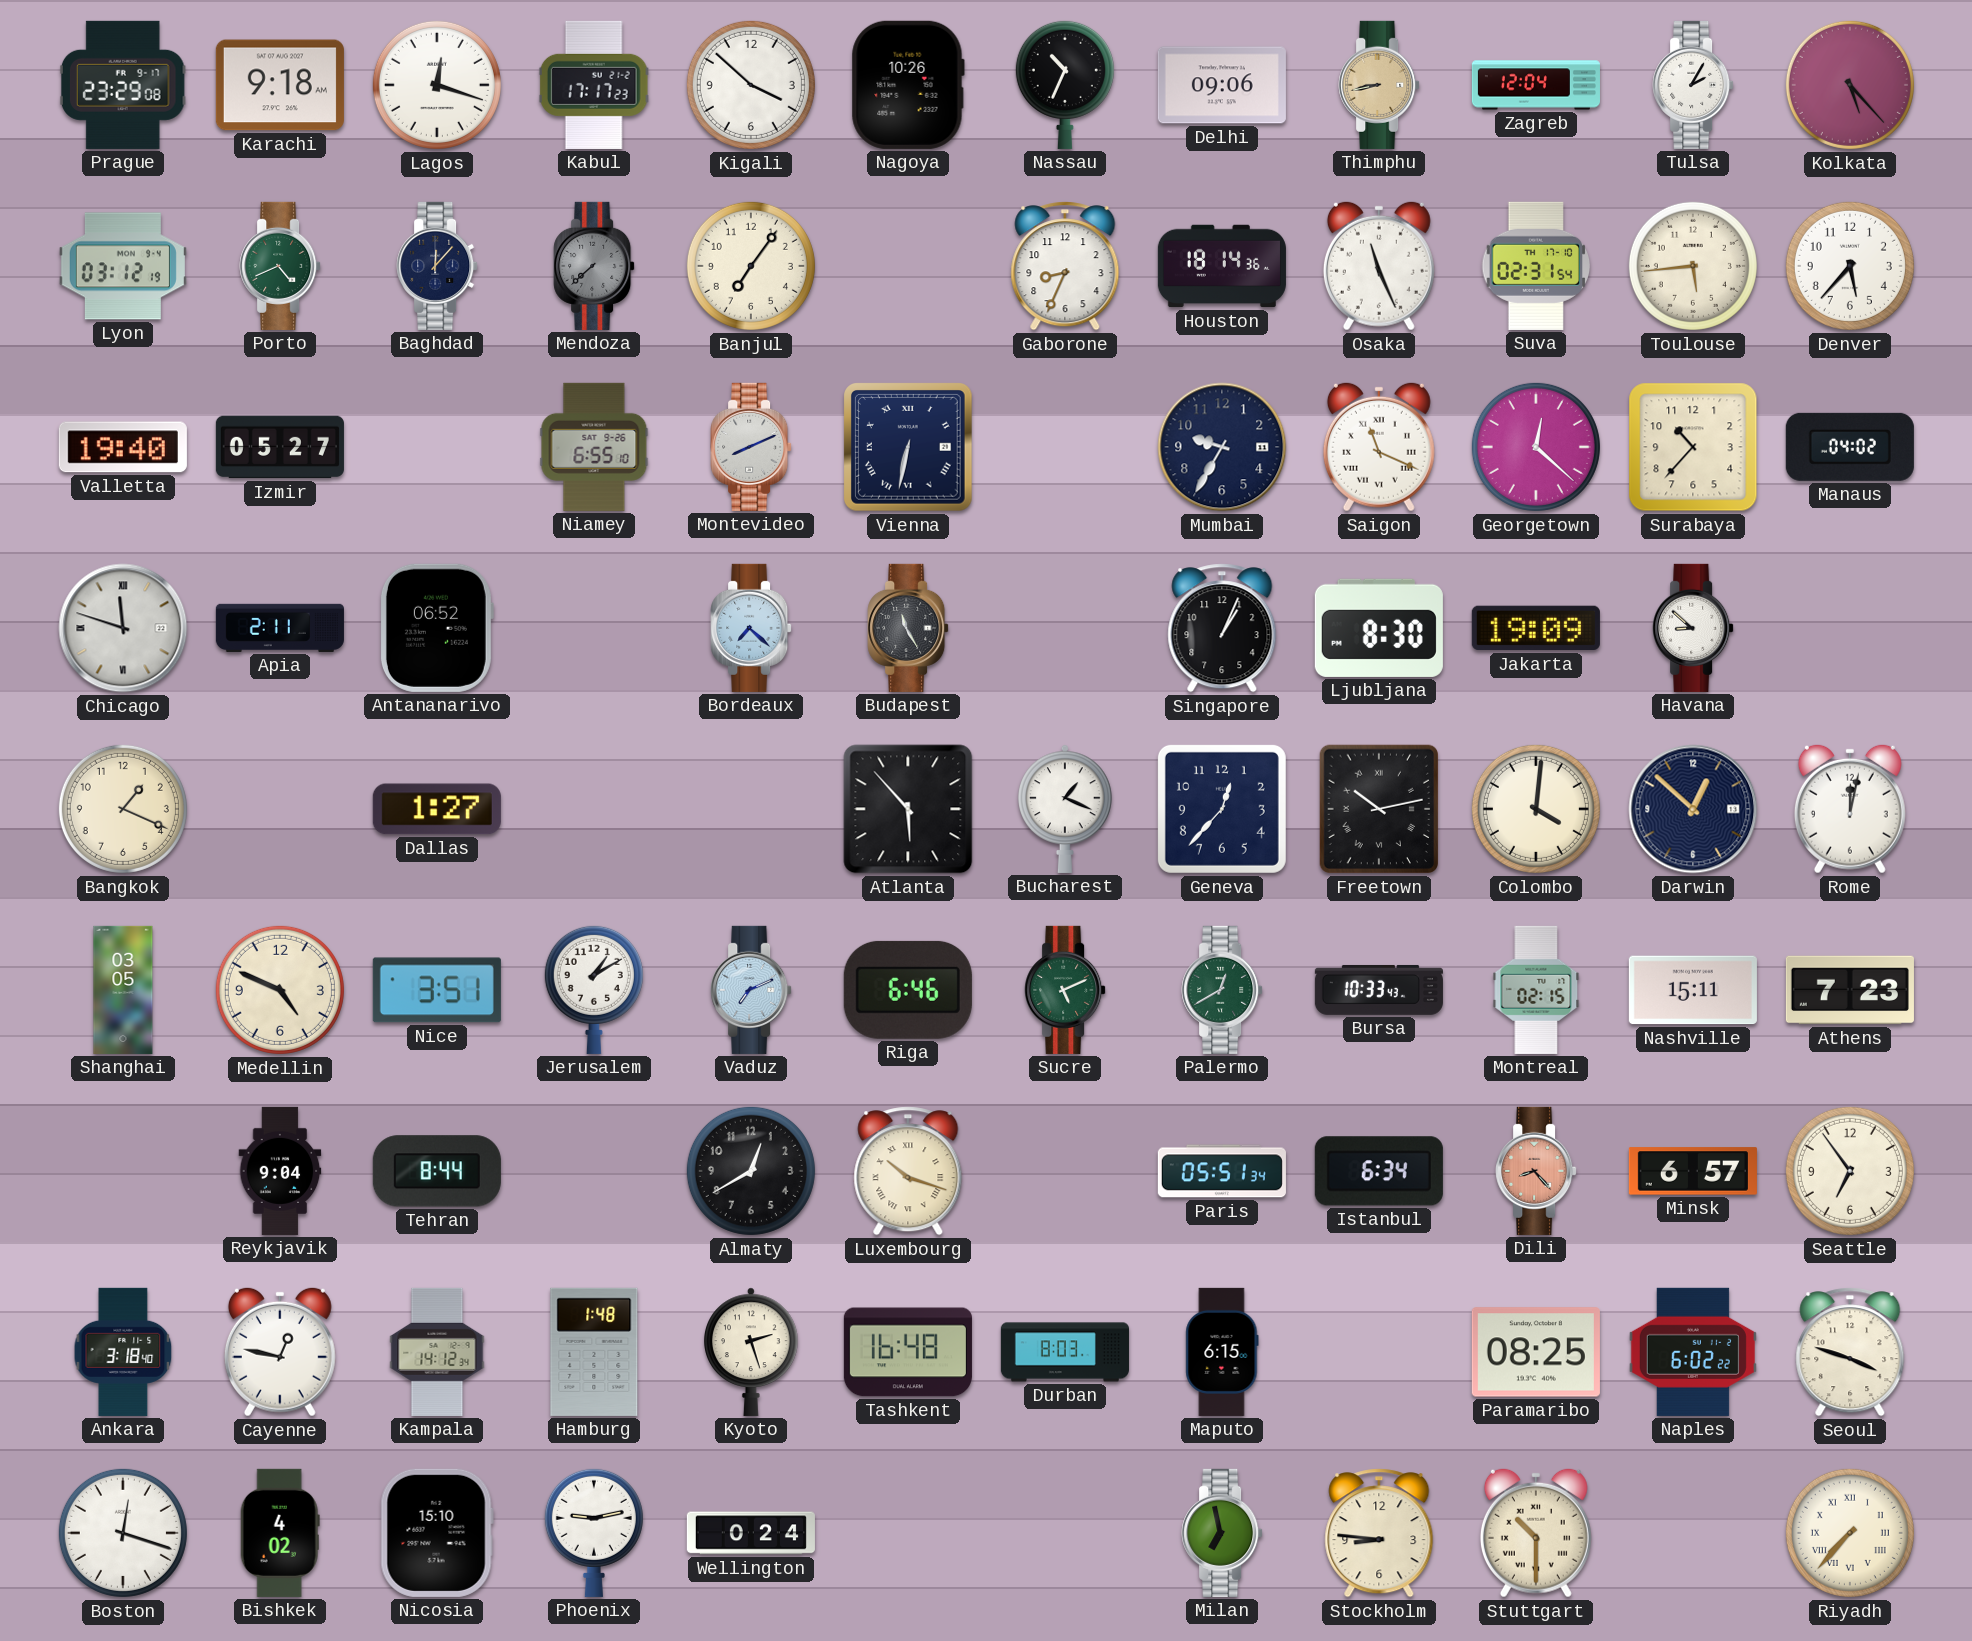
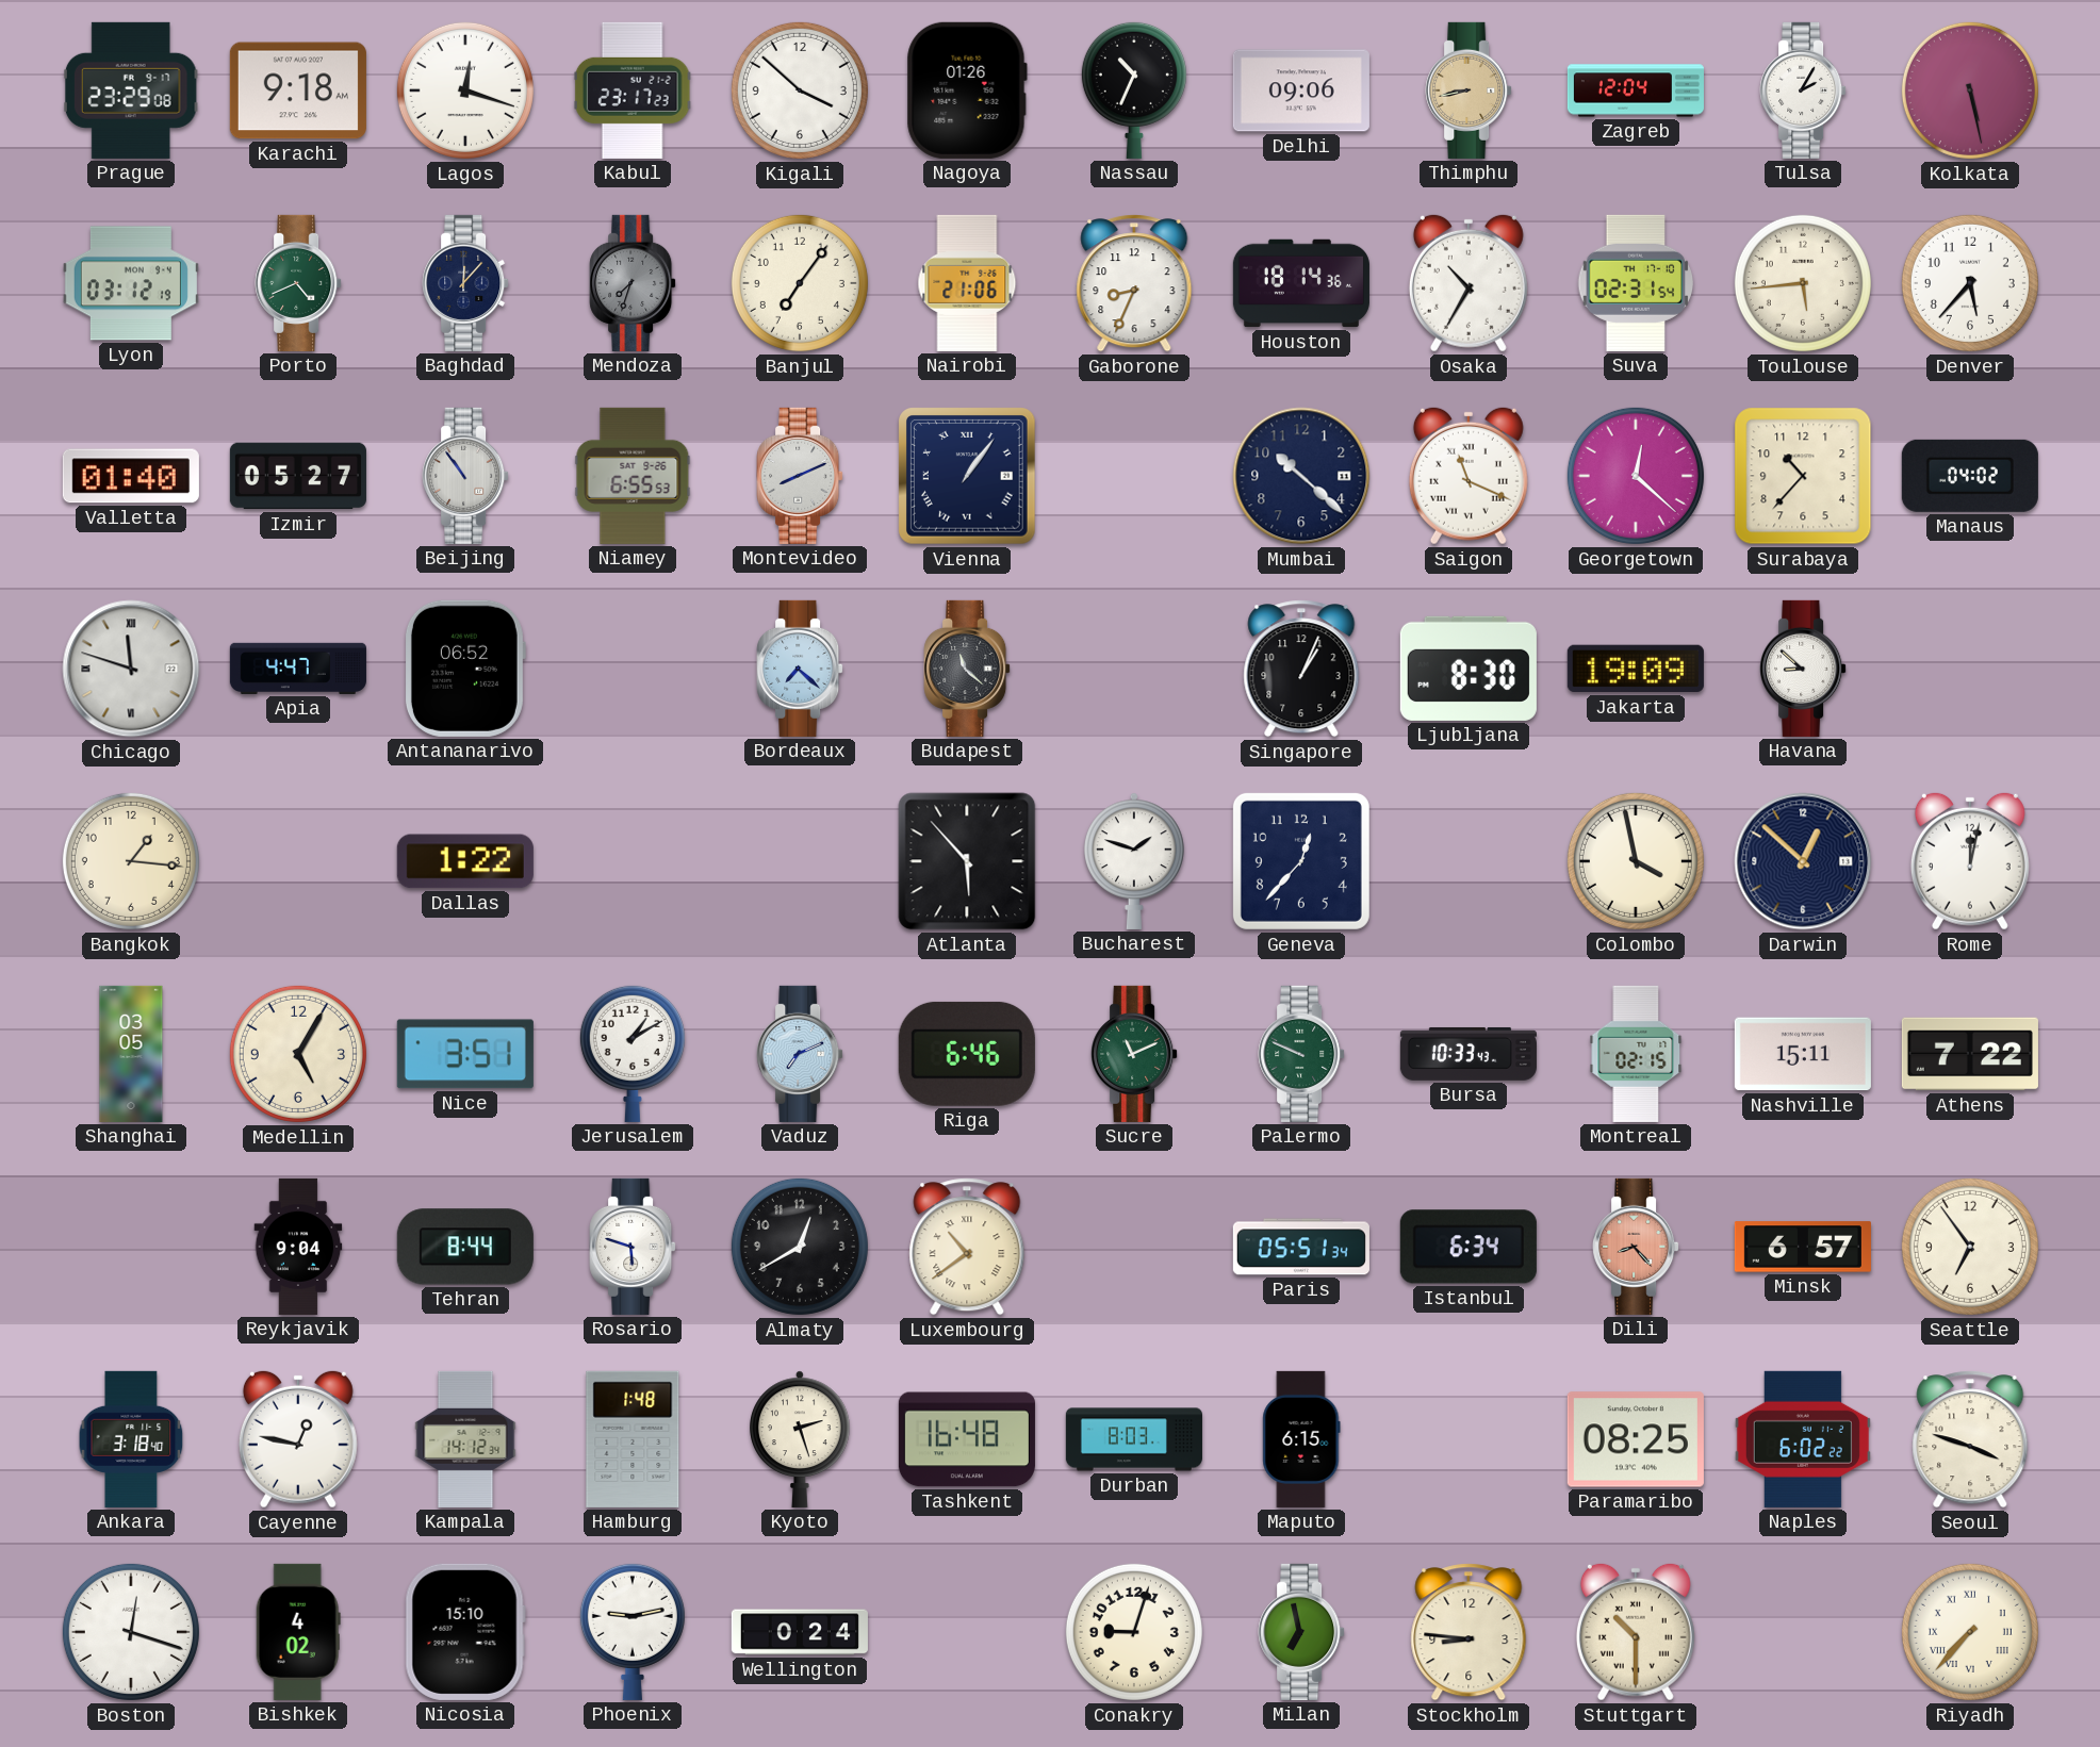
Kabul: 17:17 -> 23:17 (633, 90)
Nagoya: 10:26 -> 01:26 (967, 90)
Kolkata: 5:23 -> 5:28 (1970, 90)
Mendoza: 7:38 -> 7:33 (633, 283)
Nairobi: none -> 21:06 (967, 283)
Osaka: 11:26 -> 10:35 (1469, 283)
Valletta: 19:40 -> 01:40 (131, 476)
Beijing: none -> 10:54 (465, 476)
Niamey: 6:55:10 -> 6:55:53 (633, 476)
Vienna: 6:32 -> 1:06 (968, 477)
Mumbai: 9:35 -> 10:22 (1301, 476)
Apia: 2:11 -> 4:47 (298, 669)
Budapest: 11:25 -> 11:22 (967, 669)
Bangkok: 1:19 -> 1:16 (131, 861)
Dallas: 1:27 -> 1:22 (465, 861)
Bucharest: 1:19 -> 1:48 (1135, 861)
Freetown: 10:13 -> none (1378, 809)
Colombo: 4:01 -> 3:58 (1636, 861)
Medellin: 4:49 -> 5:05 (298, 1054)
Sucre: 5:11 -> 11:11 (1134, 1054)
Palermo: 12:40 -> 9:49 (1301, 1054)
Athens: 7:23 -> 7:22 (1970, 1054)
Rosario: none -> 5:48 (633, 1247)
Luxembourg: 10:18 -> 10:39 (967, 1247)
Conakry: none -> 9:03 (1134, 1632)
